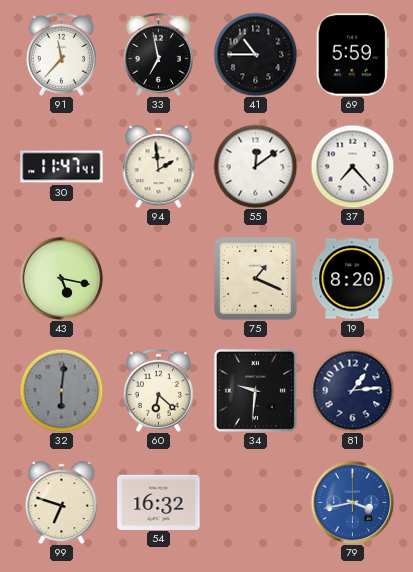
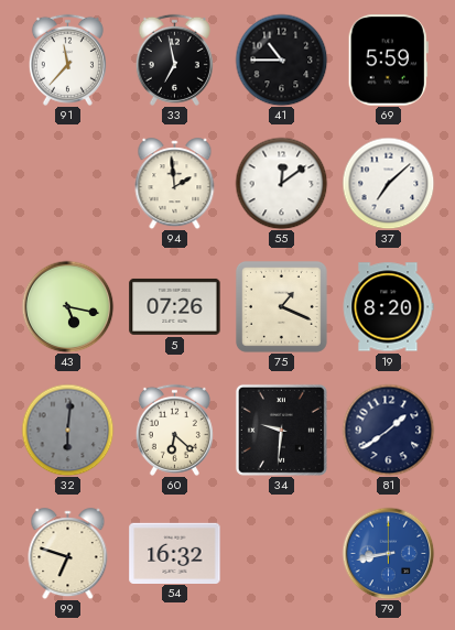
30: 11:47 -> none (62, 167)
37: 7:23 -> 7:08 (388, 183)
5: none -> 07:26 (175, 306)
81: 1:14 -> 1:39 (388, 430)
79: 3:43 -> 8:43 (388, 553)
